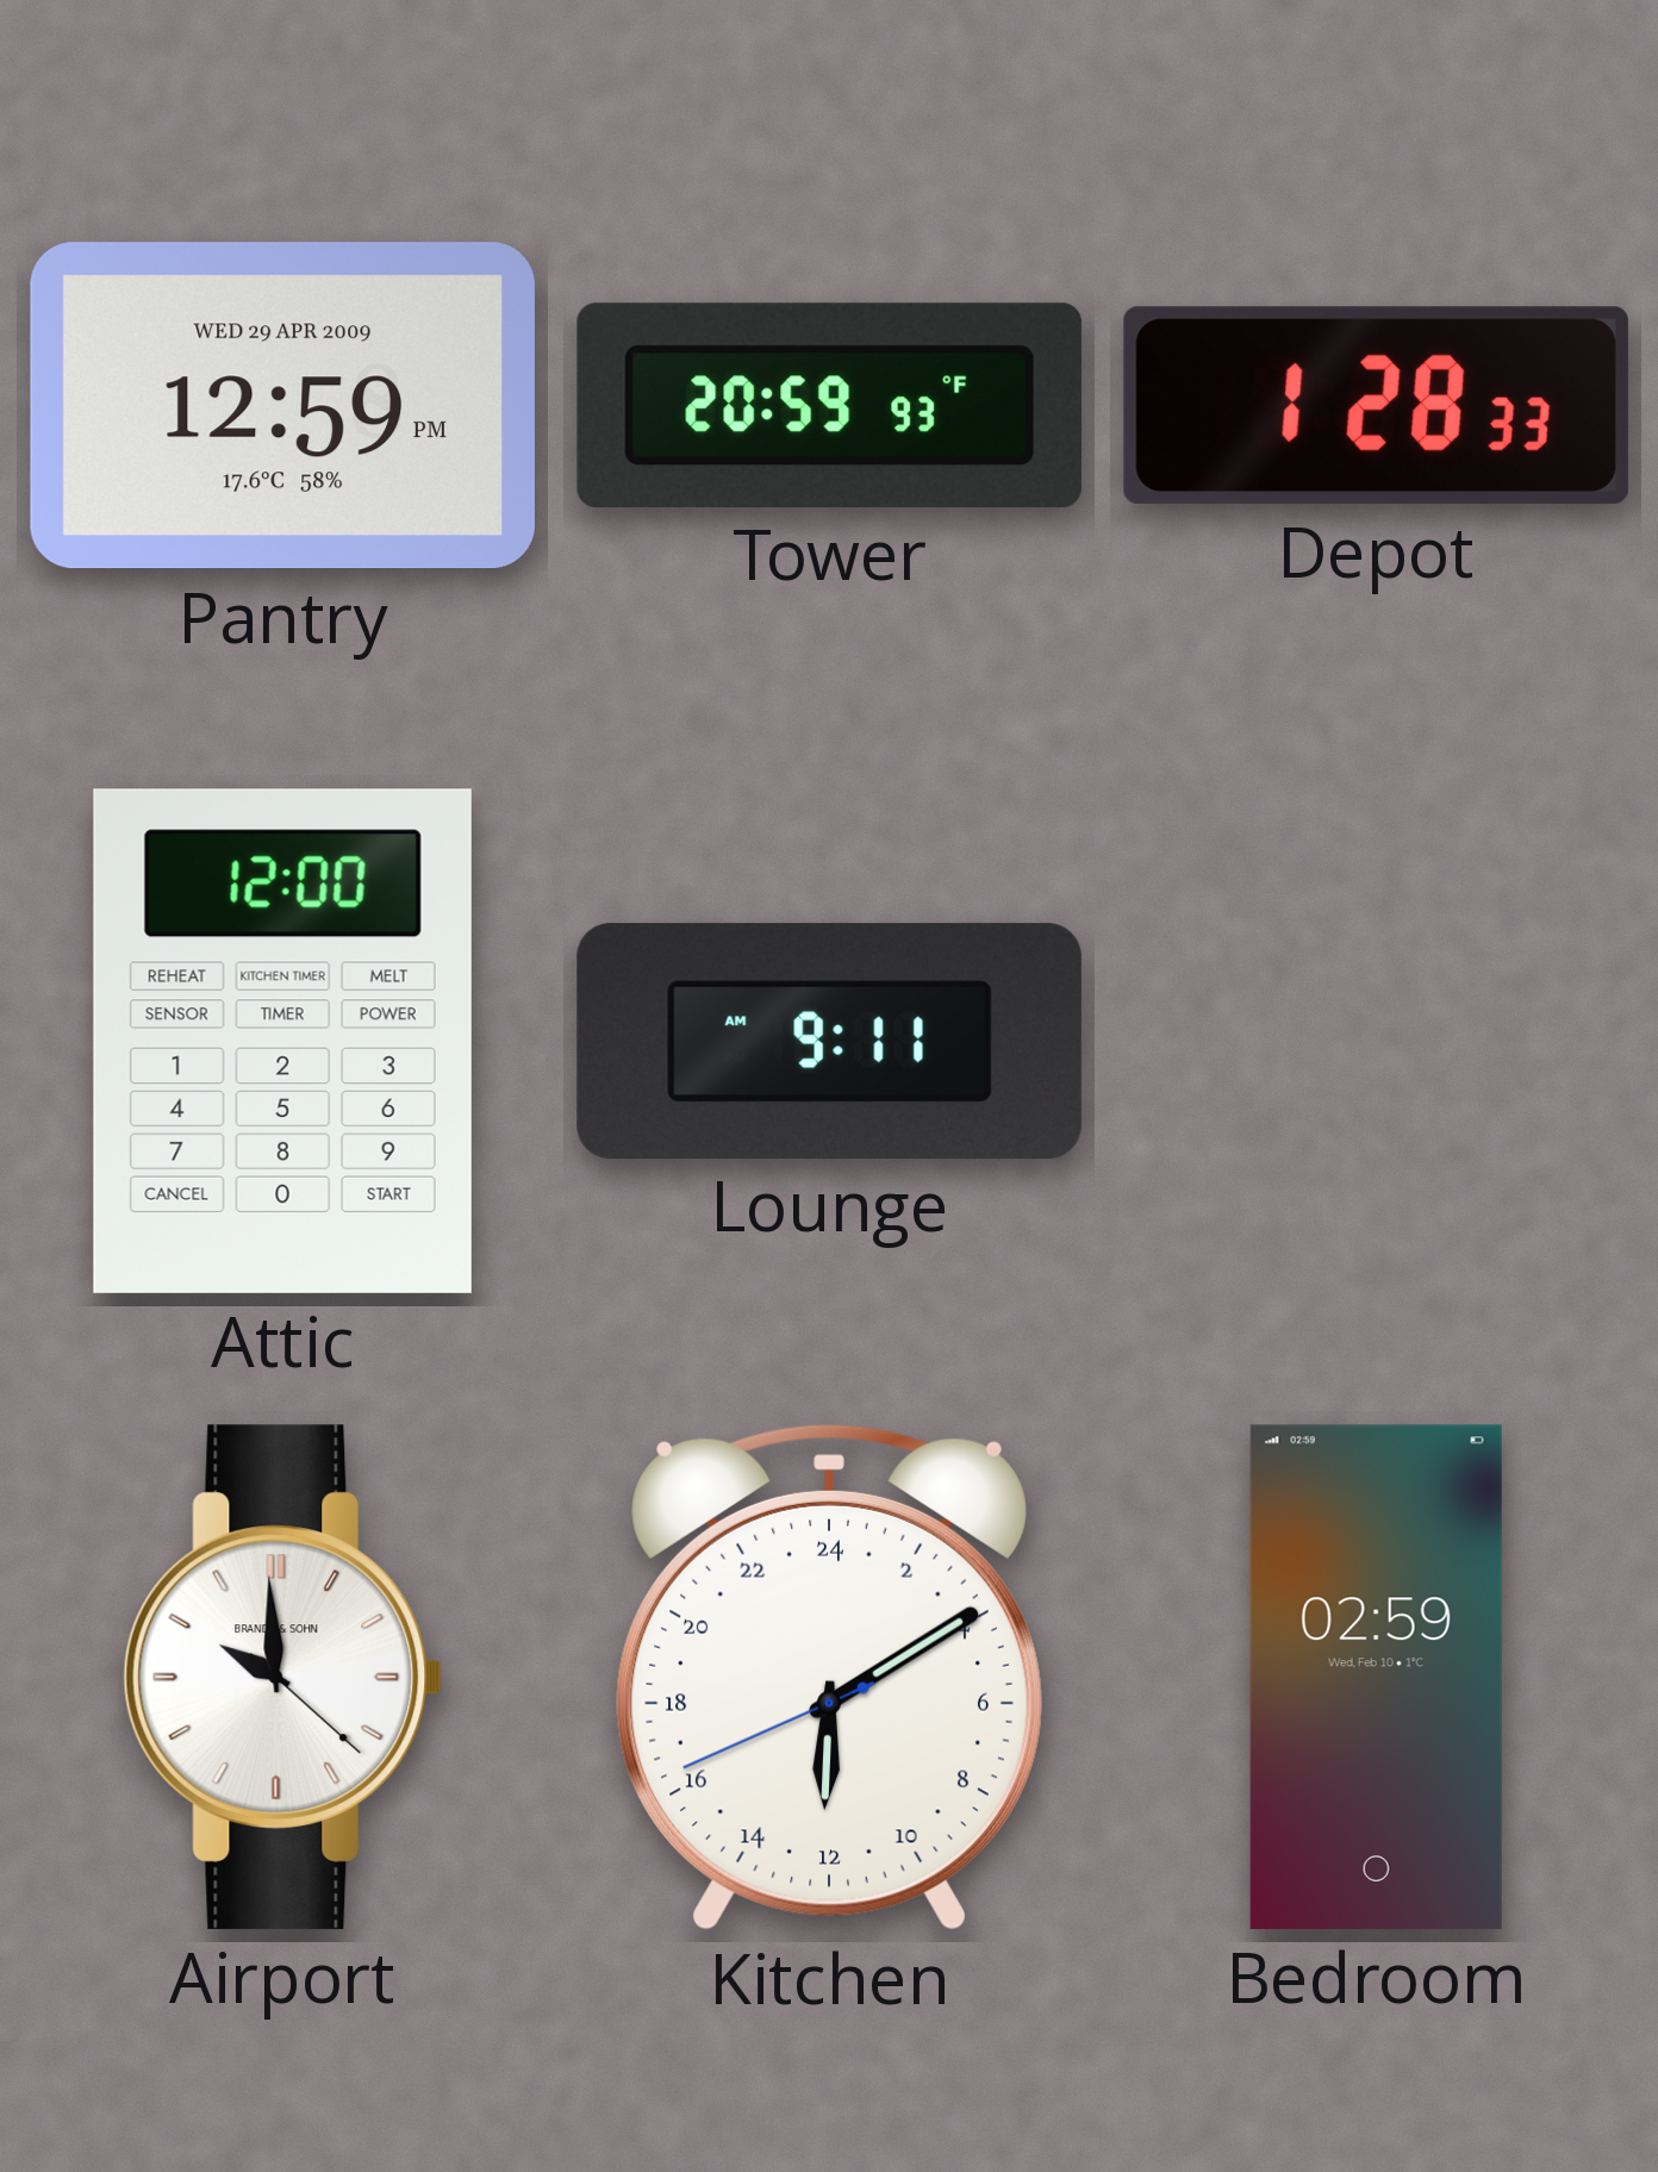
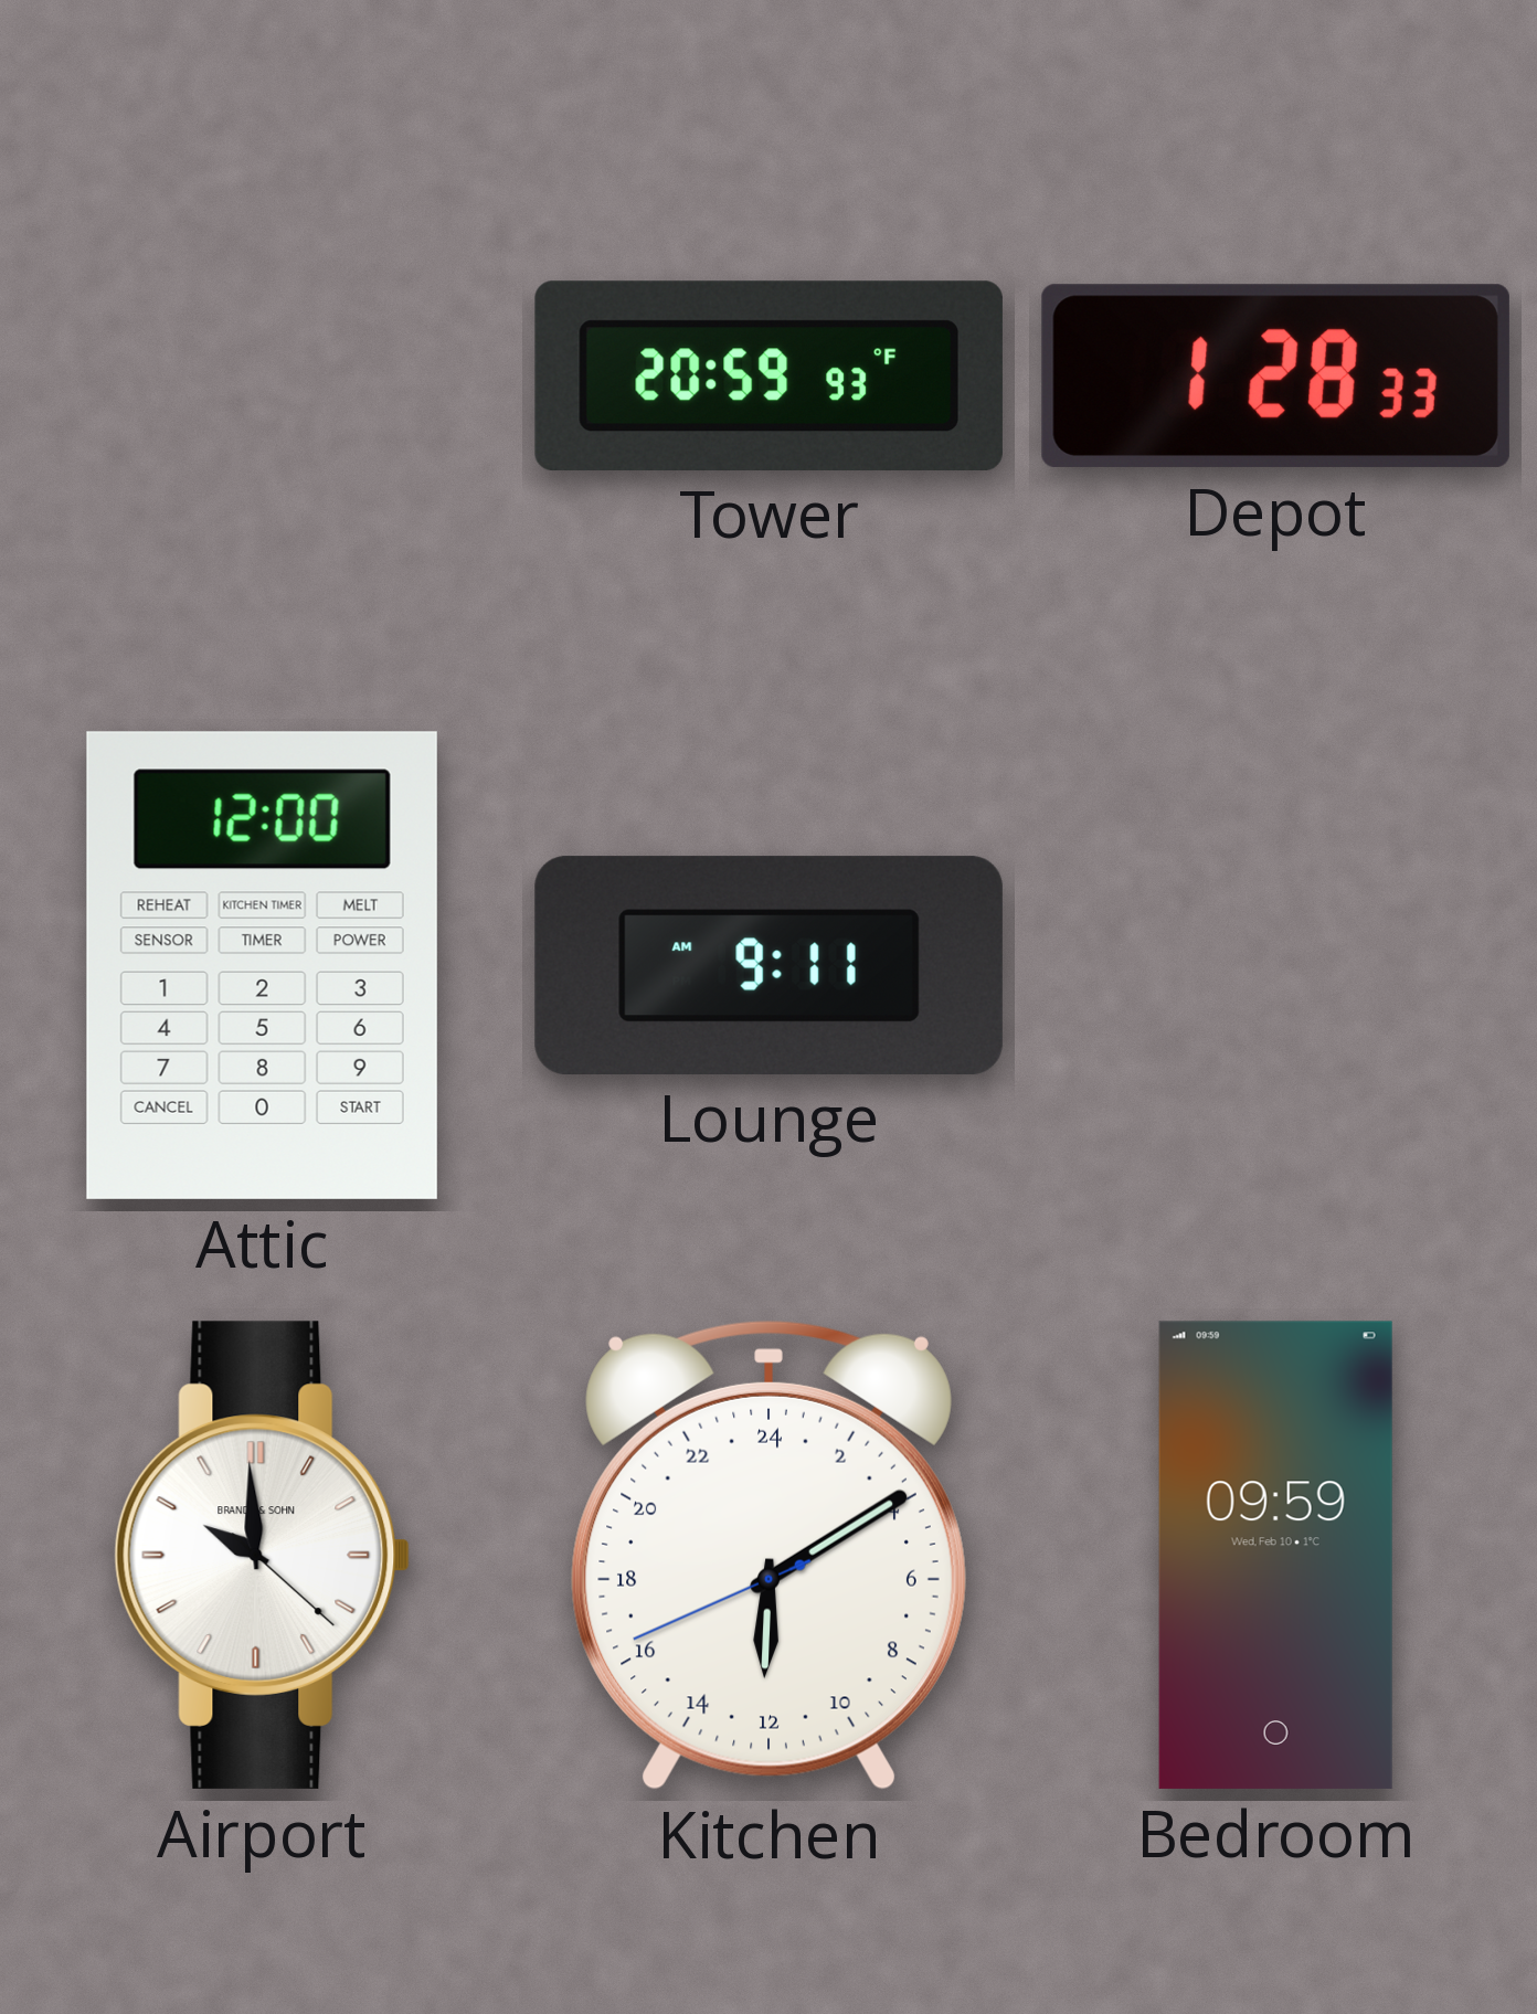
Pantry: 12:59 -> none (282, 406)
Bedroom: 02:59 -> 09:59 (1275, 1555)
